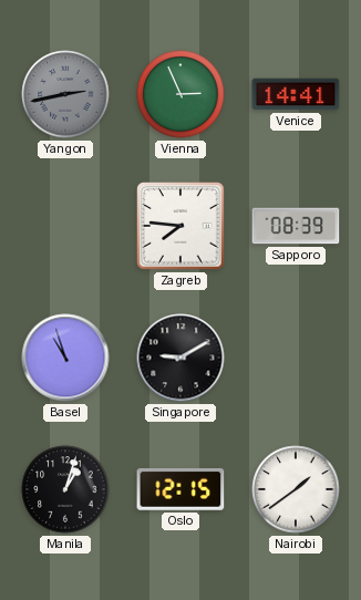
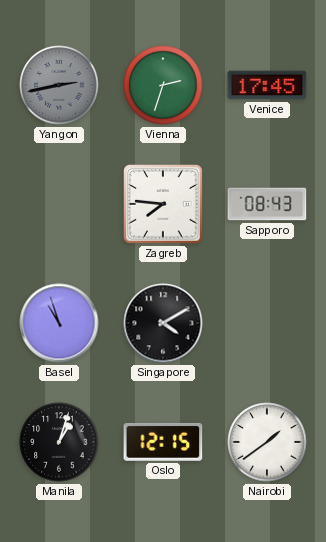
Vienna: 2:56 -> 2:33 (163, 85)
Venice: 14:41 -> 17:45 (267, 85)
Sapporo: 08:39 -> 08:43 (267, 204)
Singapore: 9:10 -> 4:10 (163, 323)
